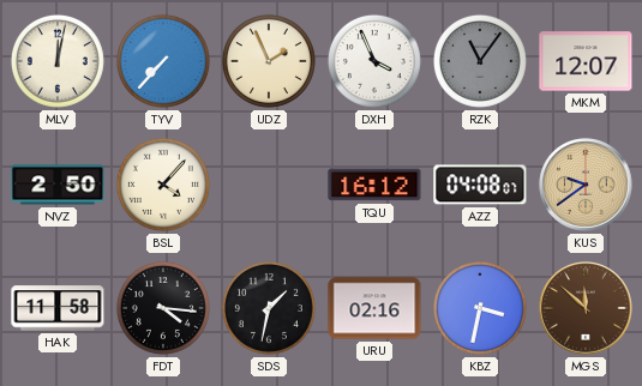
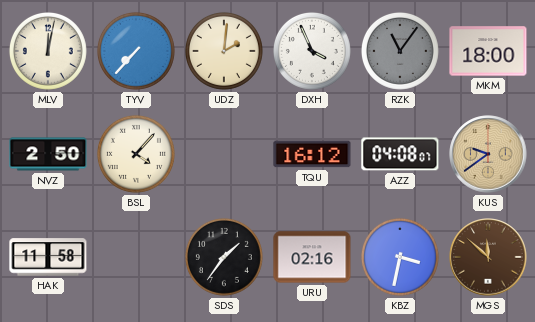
UDZ: 1:56 -> 2:01 (224, 51)
MKM: 12:07 -> 18:00 (488, 51)
FDT: 4:16 -> none (163, 308)
SDS: 1:32 -> 1:36 (224, 257)
